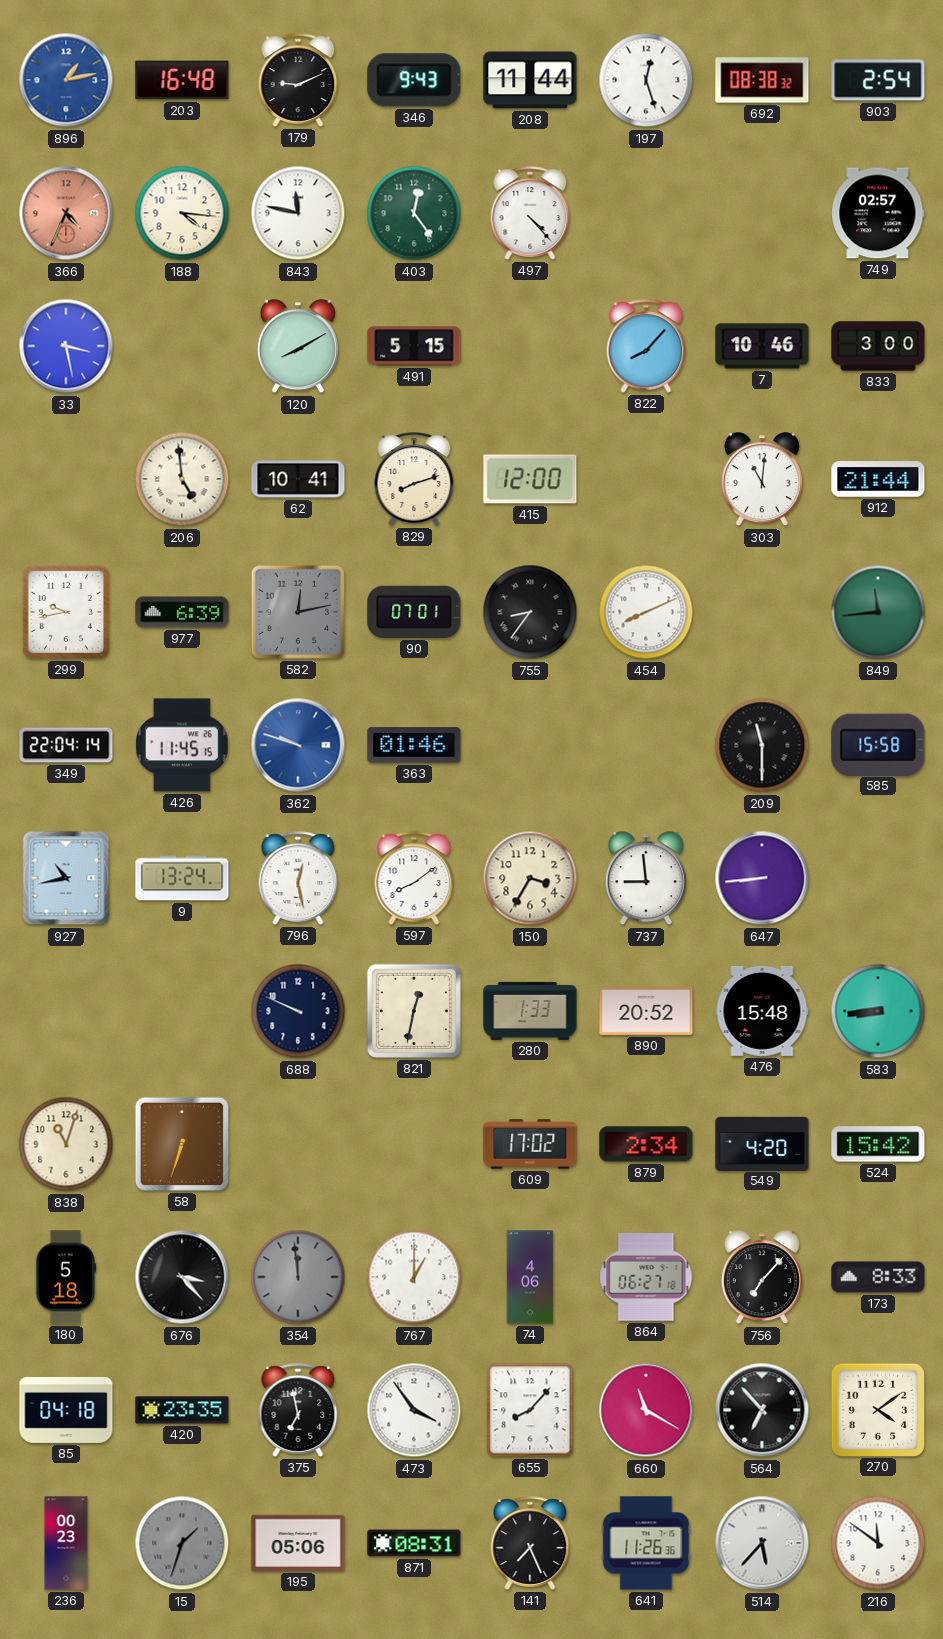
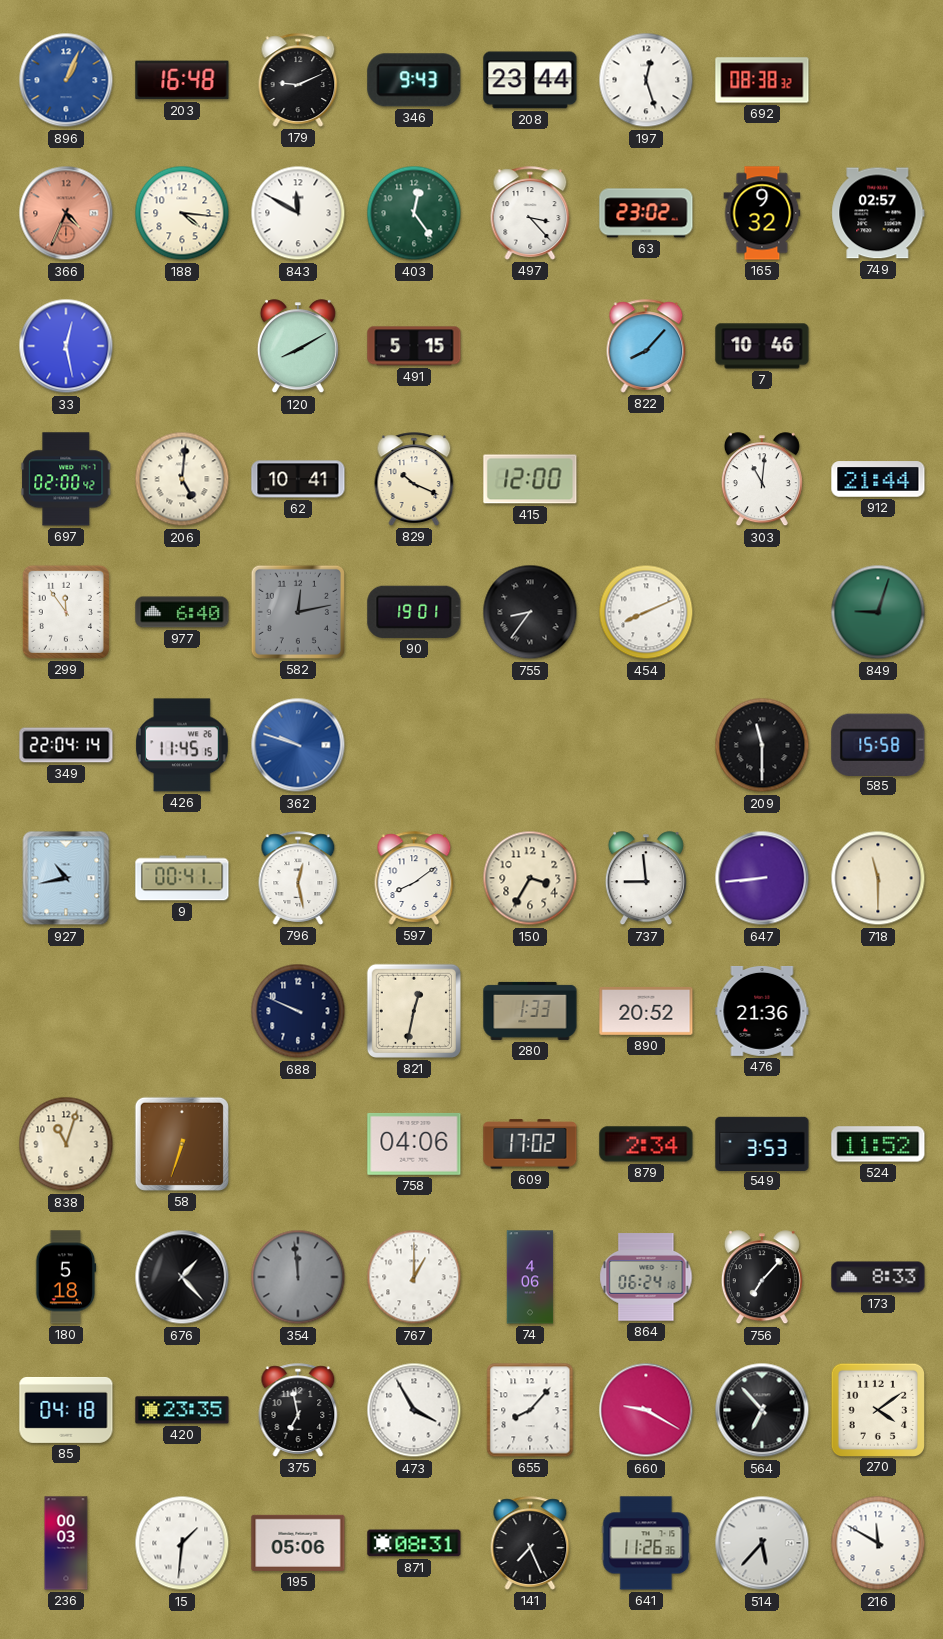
896: 1:13 -> 1:04 (66, 80)
208: 11:44 -> 23:44 (530, 80)
903: 2:54 -> none (878, 80)
843: 11:47 -> 11:50 (298, 213)
497: 4:23 -> 3:23 (530, 213)
63: none -> 23:02 (646, 213)
165: none -> 9:32 (762, 213)
33: 3:28 -> 12:28 (66, 346)
833: 3:00 -> none (878, 346)
697: none -> 02:00 (66, 479)
206: 4:59 -> 5:01 (182, 479)
829: 8:12 -> 10:19 (414, 479)
299: 9:43 -> 11:54 (66, 612)
977: 6:39 -> 6:40 (182, 612)
90: 07:01 -> 19:01 (414, 612)
849: 11:44 -> 9:03 (878, 612)
363: 01:46 -> none (414, 745)
9: 13:24 -> 00:41 (182, 878)
718: none -> 11:30 (878, 878)
476: 15:48 -> 21:36 (762, 1011)
583: 8:44 -> none (878, 1011)
758: none -> 04:06 (414, 1144)
549: 4:20 -> 3:53 (762, 1143)
524: 15:42 -> 11:52 (878, 1144)
676: 3:23 -> 1:23 (182, 1277)
864: 06:27 -> 06:24 (646, 1277)
473: 3:54 -> 3:55 (414, 1410)
660: 11:20 -> 9:20 (646, 1410)
236: 00:23 -> 00:03 (66, 1543)
15: 1:33 -> 1:31 (182, 1543)
15 dial: grey -> white (182, 1543)
216: 11:51 -> 11:50 (878, 1543)
